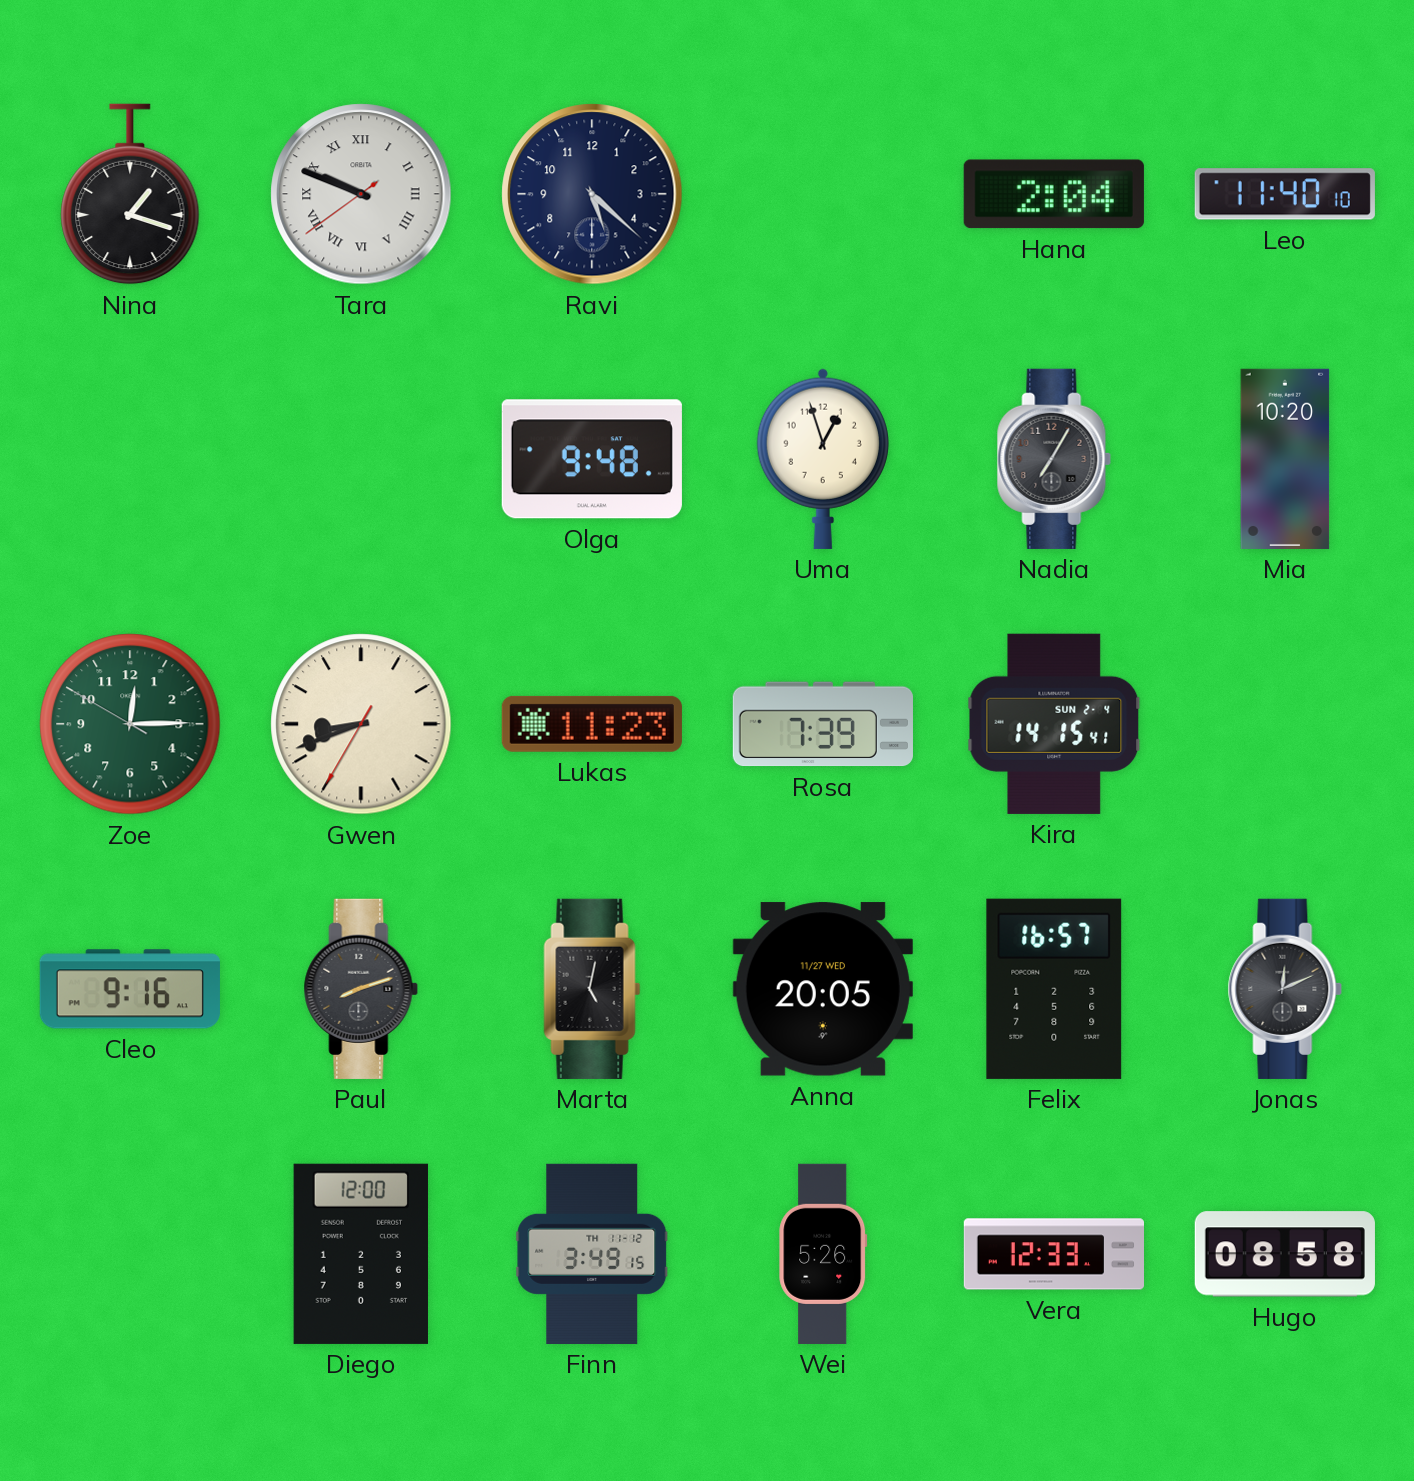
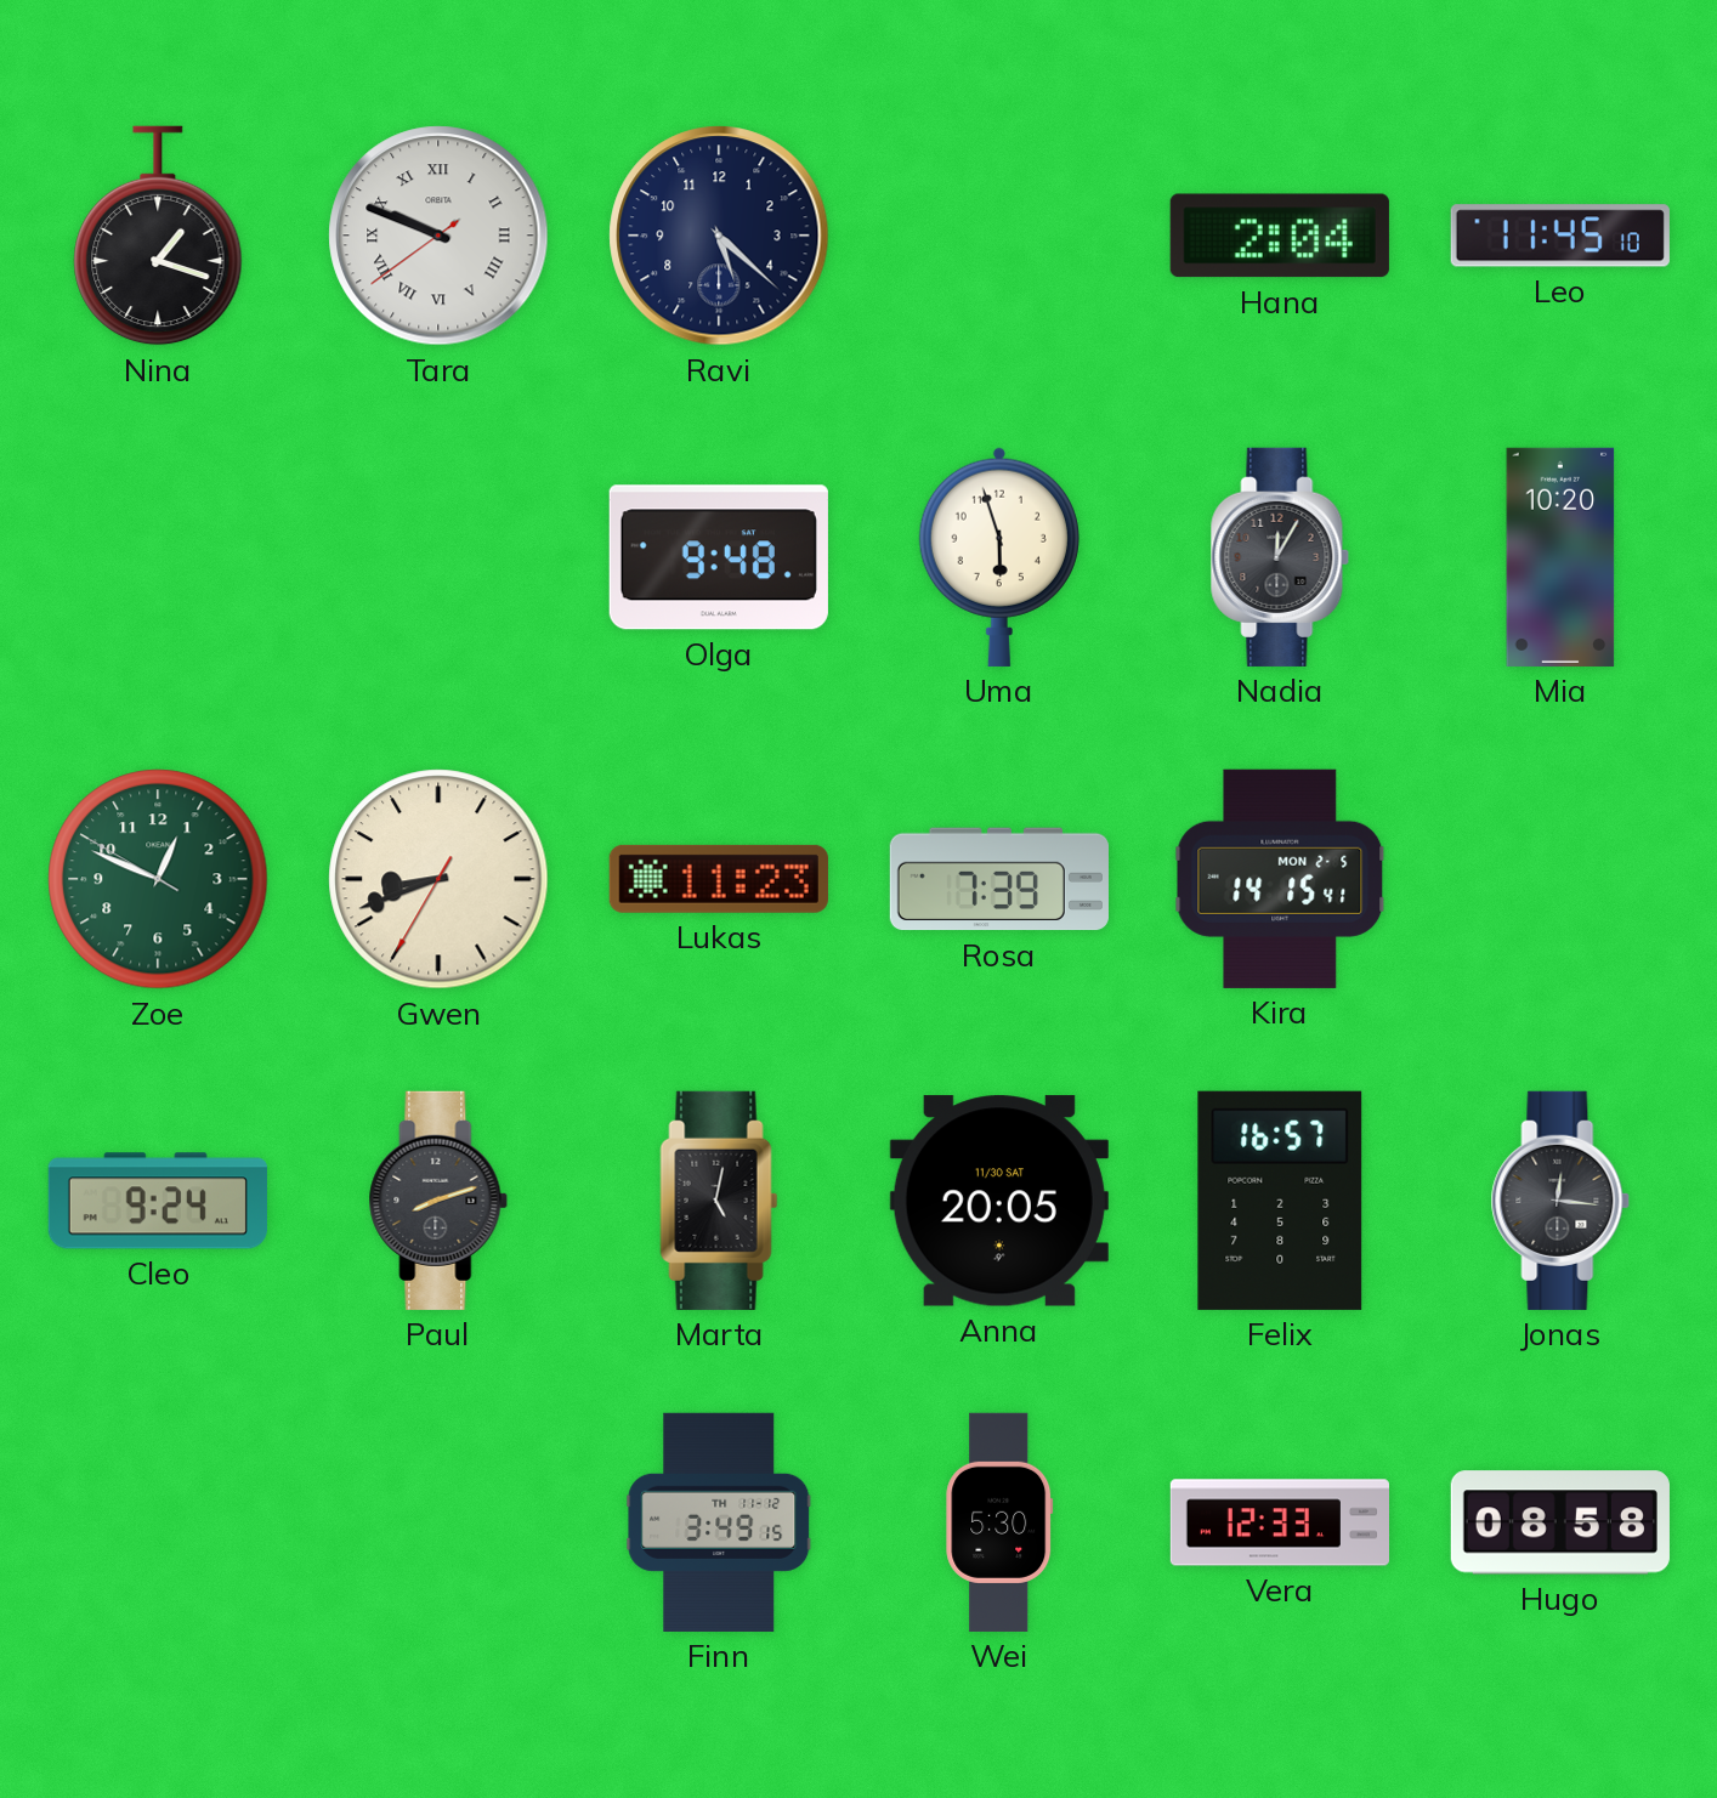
Leo: 11:40 -> 11:45 (1560, 236)
Uma: 12:57 -> 5:57 (999, 557)
Nadia: 7:05 -> 12:05 (1280, 557)
Zoe: 12:14 -> 12:48 (158, 879)
Kira date: SUN 2-4 -> MON 2-5 (1280, 879)
Cleo: 9:16 -> 9:24 (158, 1201)
Anna date: 11/27 WED -> 11/30 SAT (999, 1201)
Jonas: 12:11 -> 12:16 (1560, 1201)
Diego: 12:00 -> none (361, 1254)
Wei: 5:26 -> 5:30 (999, 1522)
